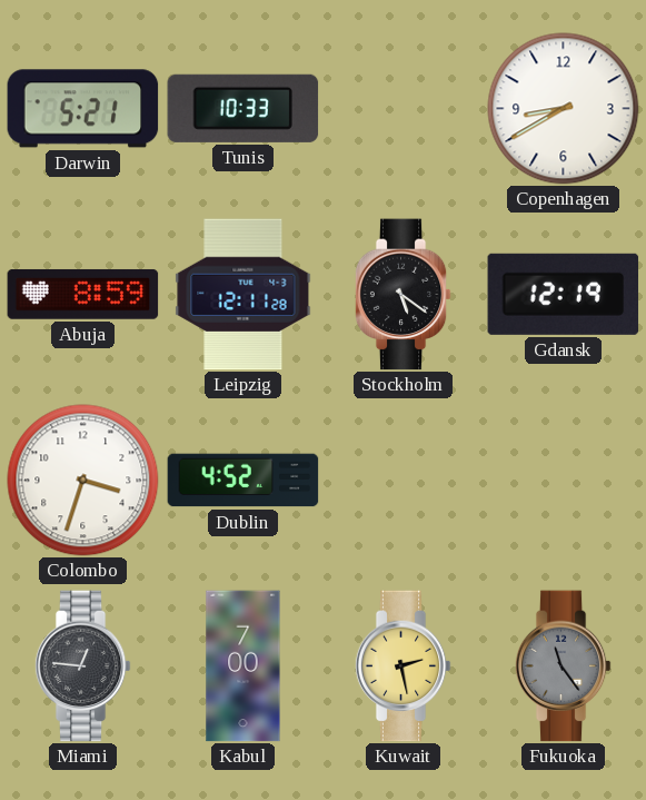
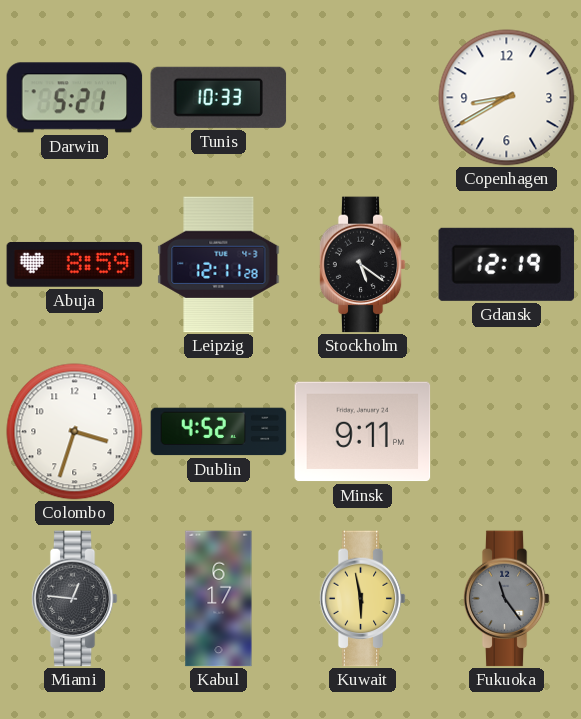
Minsk: none -> 9:11 (363, 432)
Kabul: 7:00 -> 6:17 (219, 599)
Kuwait: 2:28 -> 5:58 (362, 599)
